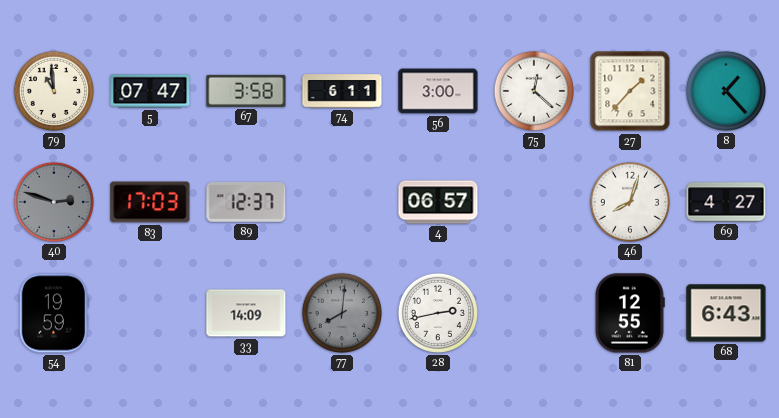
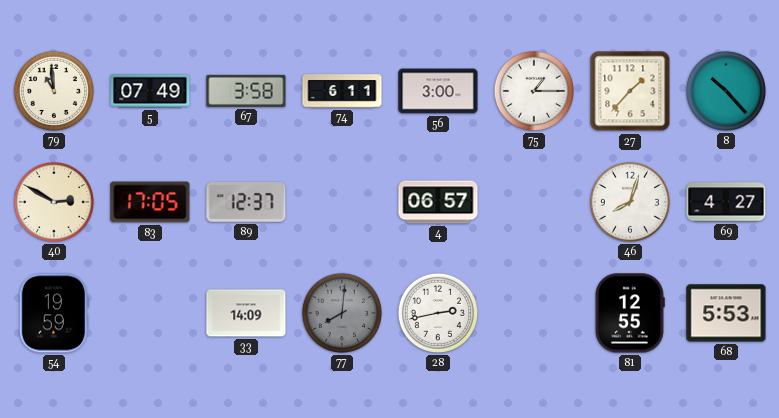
5: 07:47 -> 07:49 (150, 91)
75: 12:22 -> 1:15 (534, 91)
8: 1:23 -> 10:23 (726, 91)
40: 2:48 -> 2:50 (54, 202)
40 dial: grey -> cream (54, 202)
83: 17:03 -> 17:05 (150, 202)
68: 6:43 -> 5:53 (726, 313)
